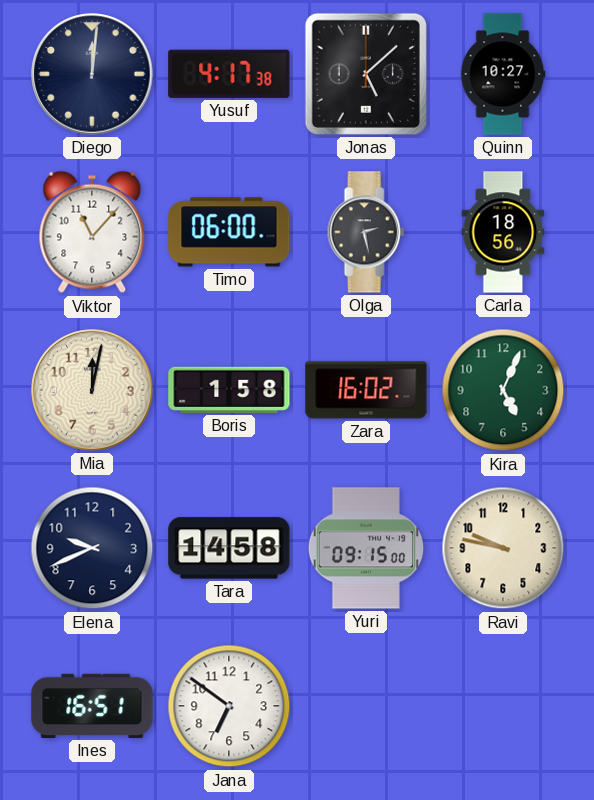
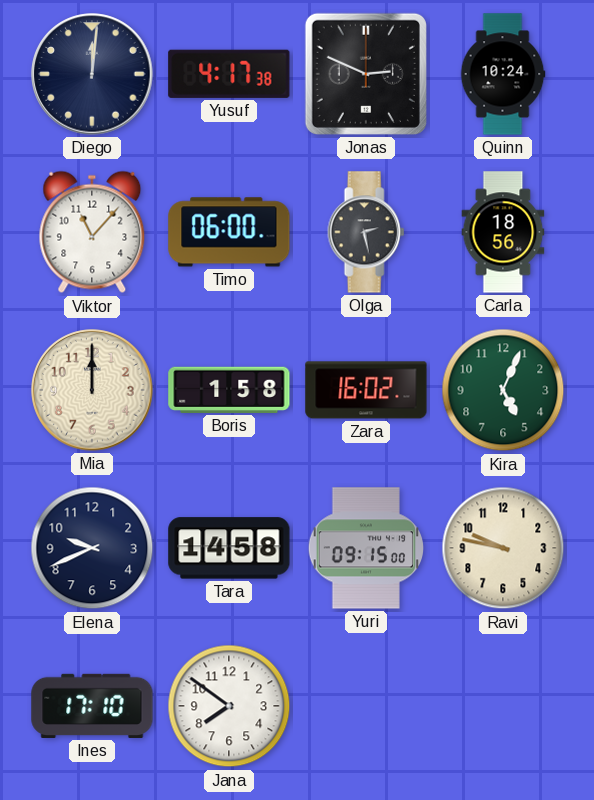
Jonas: 5:08 -> 2:49 (366, 74)
Quinn: 10:27 -> 10:24 (503, 74)
Mia: 12:02 -> 12:00 (92, 390)
Ines: 16:51 -> 17:10 (92, 706)
Jana: 6:51 -> 7:51 (229, 706)
